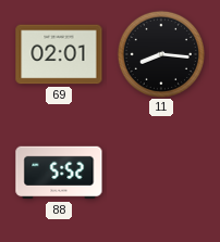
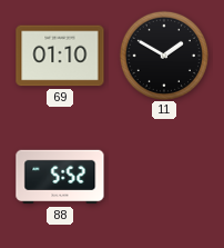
69: 02:01 -> 01:10 (60, 56)
11: 8:16 -> 1:50 (163, 54)
